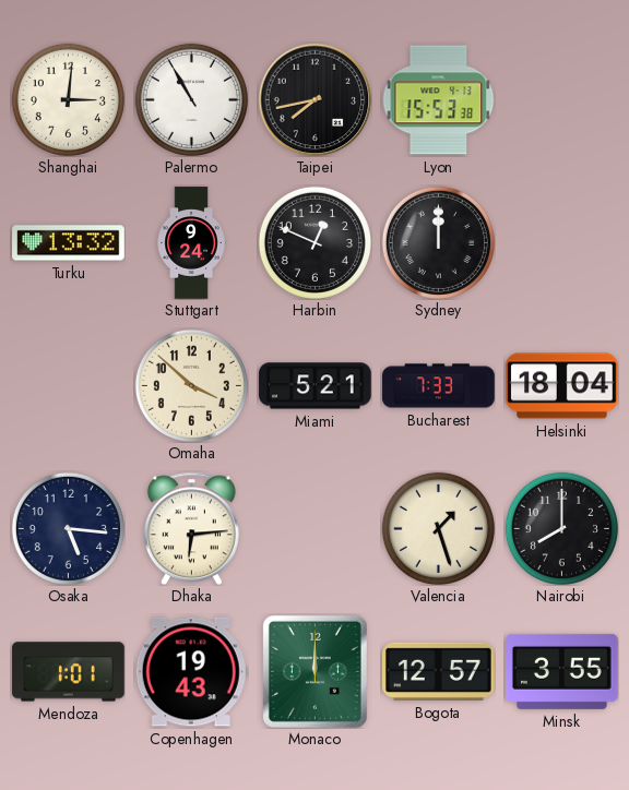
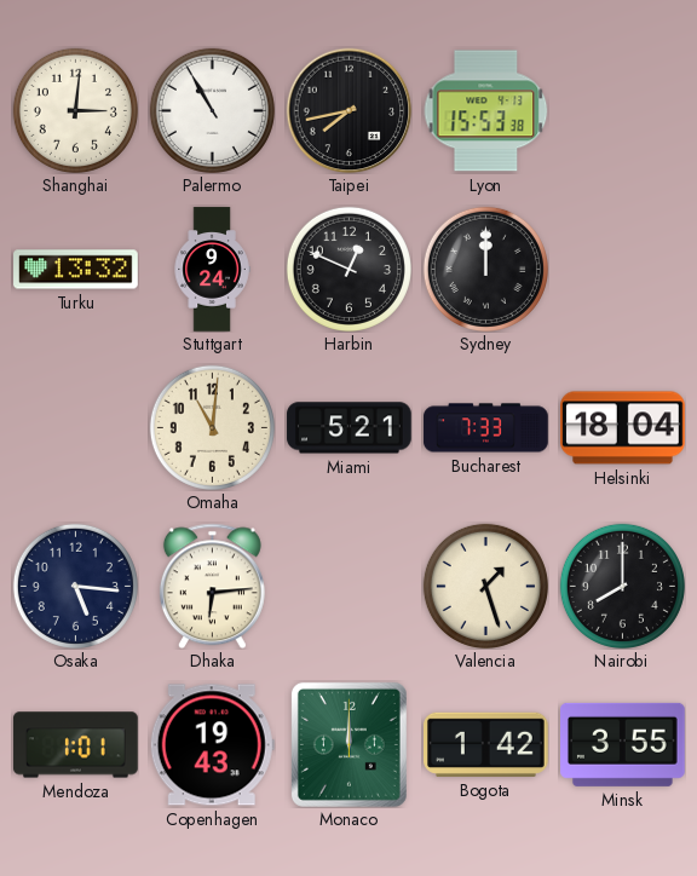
Omaha: 3:52 -> 11:01 (212, 427)
Bogota: 12:57 -> 1:42 (486, 744)
